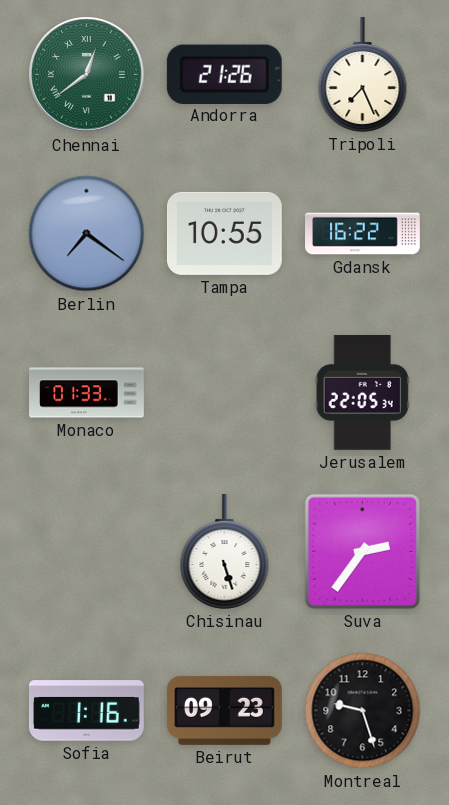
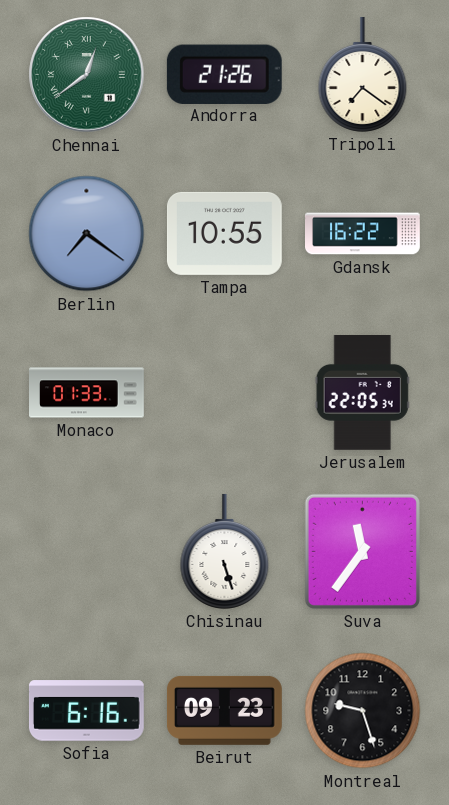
Tripoli: 7:26 -> 7:21 (363, 74)
Suva: 2:36 -> 11:36 (362, 551)
Sofia: 1:16 -> 6:16 (87, 711)
